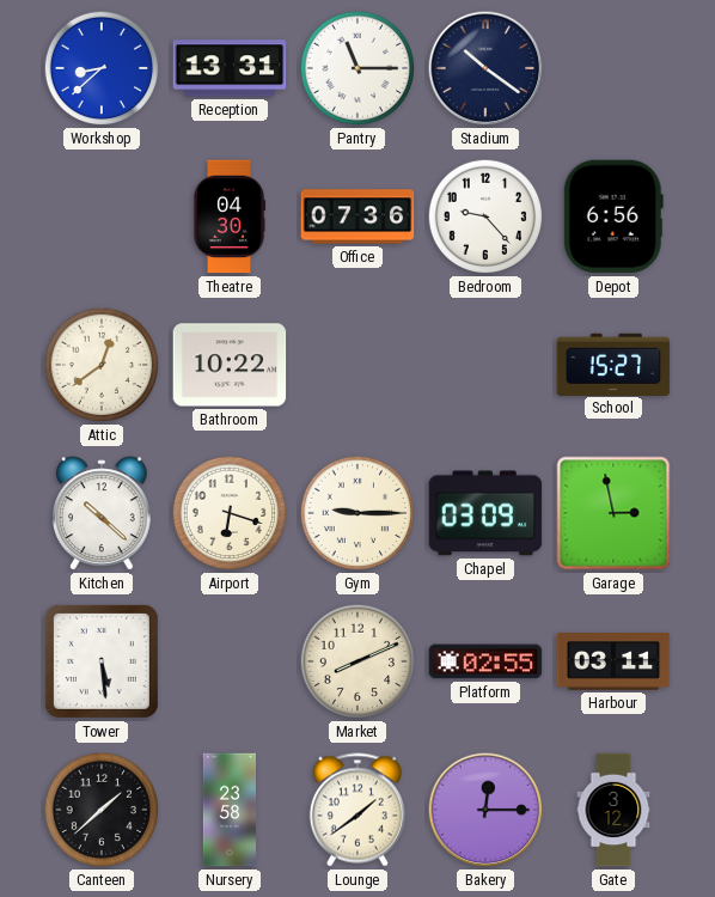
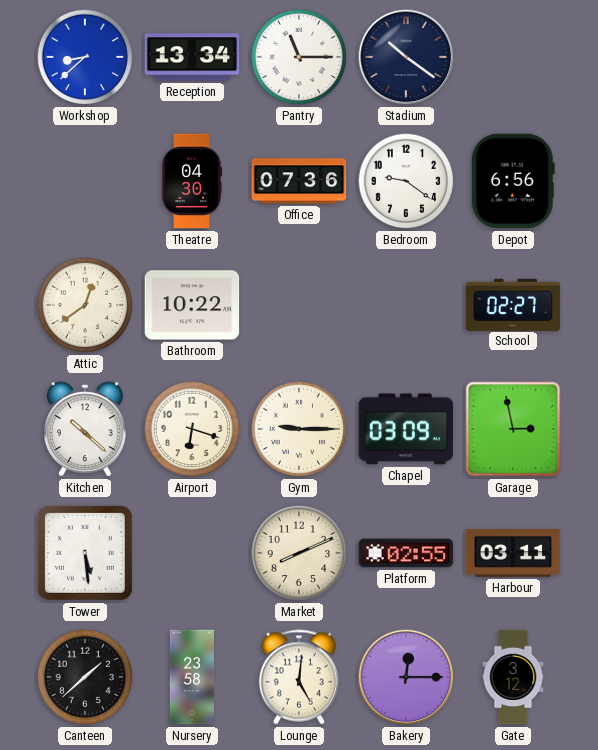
Reception: 13:31 -> 13:34 (192, 57)
Bedroom: 9:23 -> 9:21 (406, 181)
School: 15:27 -> 02:27 (513, 304)
Lounge: 1:39 -> 5:01 (299, 677)
